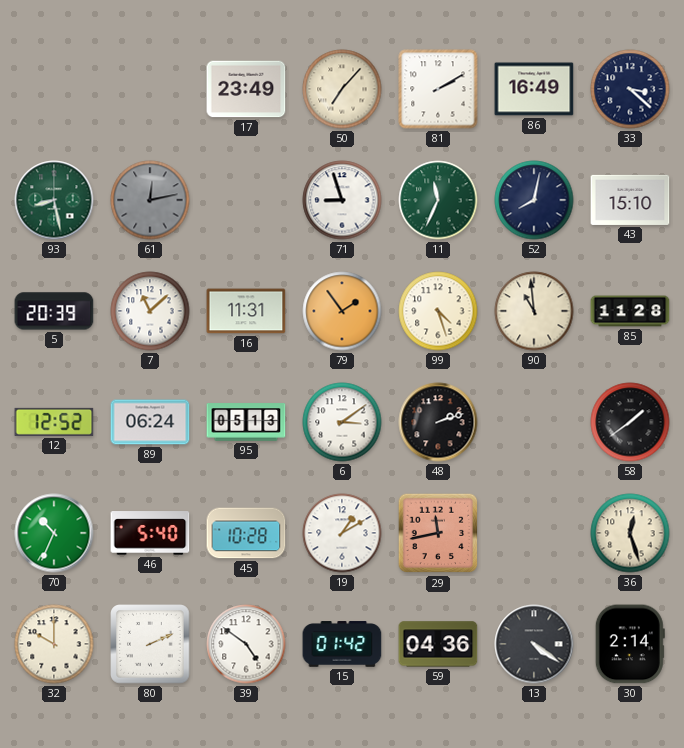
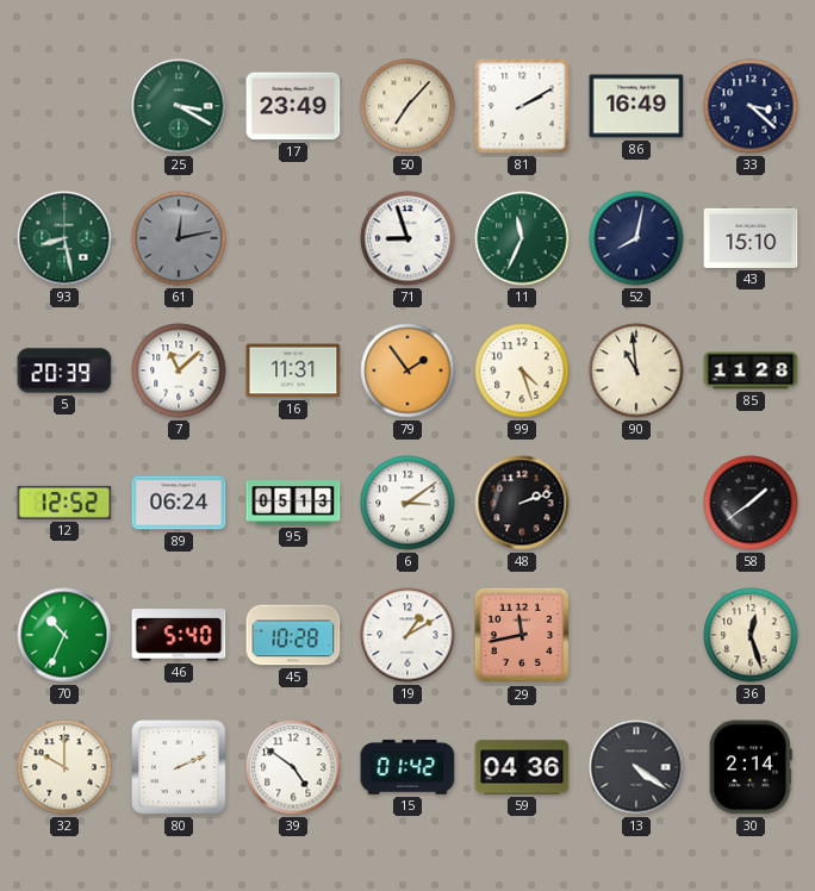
25: none -> 3:20 (179, 106)
